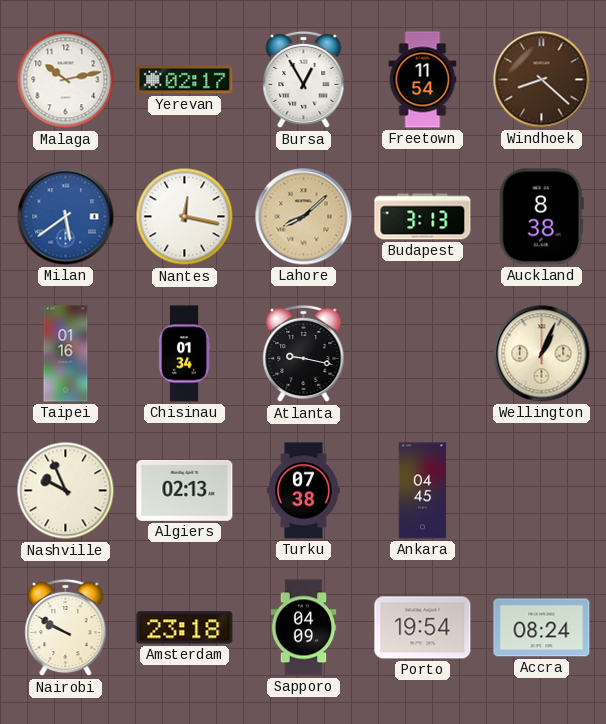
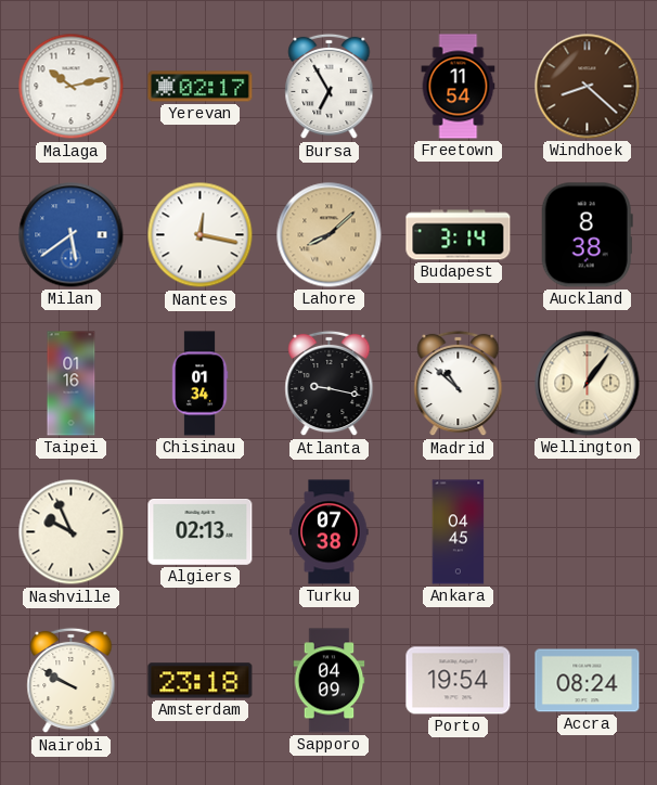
Bursa: 12:55 -> 6:55 (330, 87)
Budapest: 3:13 -> 3:14 (459, 235)
Madrid: none -> 10:52 (459, 384)
Wellington: 1:04 -> 1:06 (588, 384)
